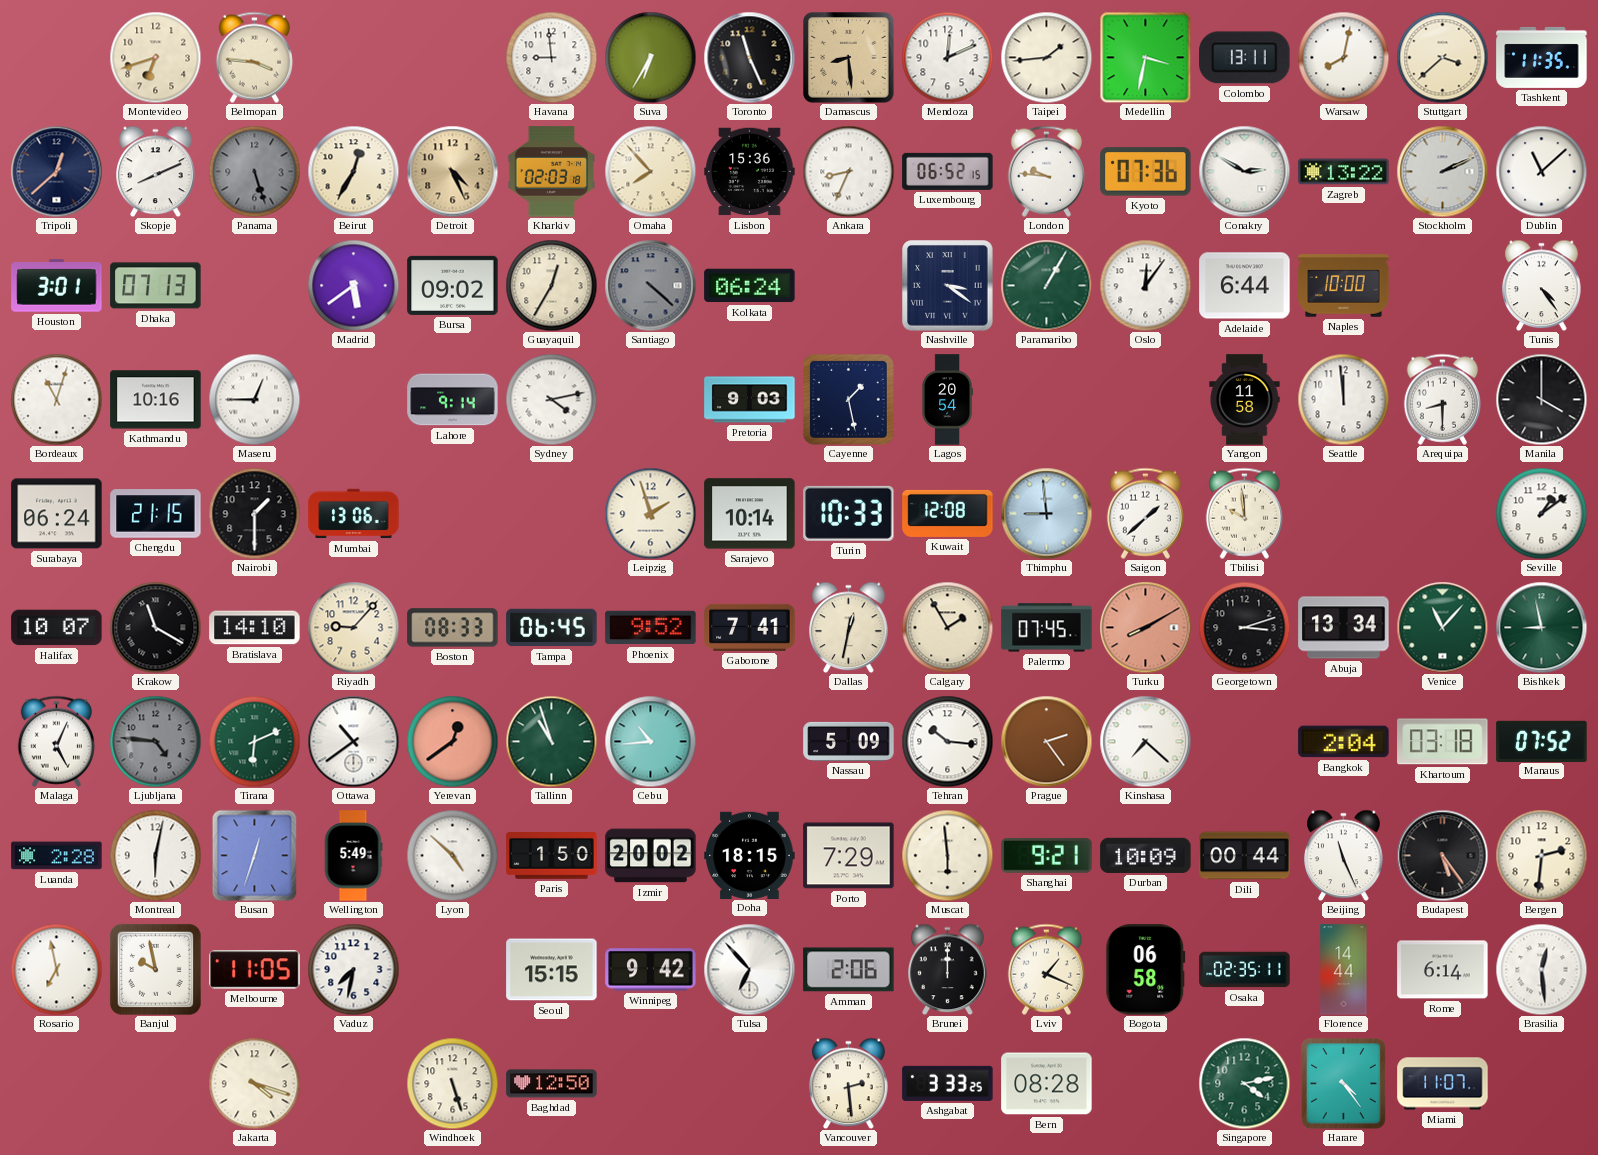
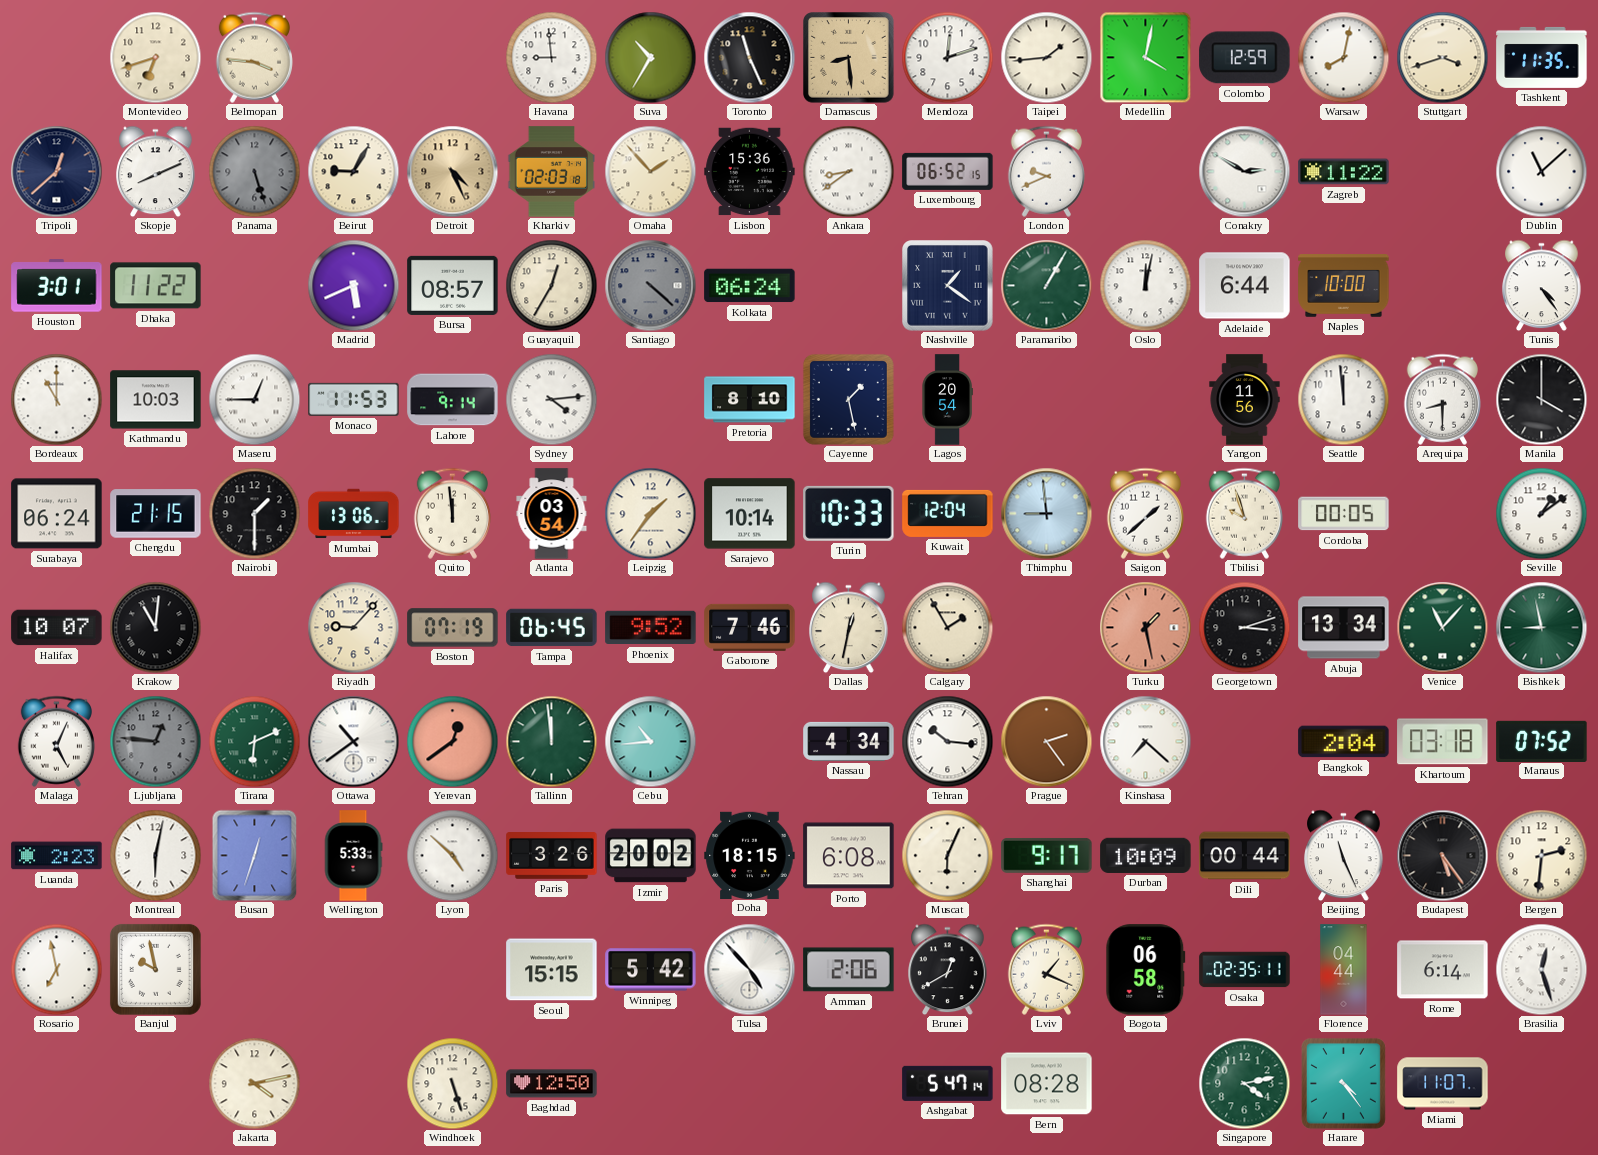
Suva: 6:35 -> 10:35 (650, 57)
Mendoza: 12:11 -> 12:12 (947, 57)
Medellin: 3:32 -> 4:02 (1145, 57)
Colombo: 13:11 -> 12:59 (1245, 58)
Stuttgart: 3:38 -> 3:42 (1442, 57)
Beirut: 12:35 -> 9:05 (353, 171)
Omaha: 7:53 -> 1:53 (650, 171)
Ankara: 8:34 -> 8:39 (848, 171)
London: 9:46 -> 9:41 (1046, 171)
Kyoto: 07:36 -> none (1146, 172)
Zagreb: 13:22 -> 11:22 (1344, 172)
Stockholm: 2:11 -> none (1442, 171)
Dhaka: 07:13 -> 11:22 (156, 286)
Madrid: 5:39 -> 5:41 (353, 285)
Bursa: 09:02 -> 08:57 (453, 285)
Nashville: 3:21 -> 1:21 (948, 286)
Oslo: 12:06 -> 12:02 (1145, 285)
Bordeaux: 11:03 -> 11:00 (56, 399)
Kathmandu: 10:16 -> 10:03 (156, 400)
Monaco: none -> 11:53 (354, 399)
Sydney: 4:13 -> 4:14 (551, 399)
Pretoria: 9:03 -> 8:10 (750, 400)
Yangon: 11:58 -> 11:56 (1245, 400)
Quito: none -> 11:59 (452, 513)
Atlanta: none -> 03:54 (552, 514)
Leipzig: 1:57 -> 1:36 (650, 513)
Kuwait: 12:08 -> 12:04 (948, 513)
Tbilisi: 9:59 -> 9:57 (1244, 513)
Cordoba: none -> 00:05 (1344, 514)
Krakow: 11:20 -> 11:01 (155, 627)
Bratislava: 14:10 -> none (255, 628)
Boston: 08:33 -> 07:19 (453, 628)
Gaborone: 7:41 -> 7:46 (750, 627)
Palermo: 07:45 -> none (1047, 628)
Turku: 8:10 -> 1:28 (1145, 627)
Ljubljana: 4:46 -> 12:46 (155, 741)
Tallinn: 10:57 -> 11:59 (551, 741)
Nassau: 5:09 -> 4:34 (849, 741)
Luanda: 2:28 -> 2:23 (57, 856)
Wellington: 5:49 -> 5:33 (353, 856)
Paris: 1:50 -> 3:26 (552, 856)
Porto: 7:29 -> 6:08 (849, 856)
Muscat: 5:59 -> 6:04 (947, 855)
Shanghai: 9:21 -> 9:17 (1047, 855)
Melbourne: 11:05 -> none (255, 970)
Vaduz: 7:32 -> none (353, 969)
Winnipeg: 9:42 -> 5:42 (651, 970)
Tulsa: 6:53 -> 4:53 (749, 969)
Brunei: 12:00 -> 12:40 (948, 969)
Florence: 14:44 -> 04:44 (1344, 970)
Brasilia: 12:29 -> 12:27 (1541, 969)
Jakarta: 4:18 -> 4:13 (254, 1083)
Vancouver: 2:29 -> none (849, 1083)
Ashgabat: 3:33 -> 5:47 (948, 1083)
